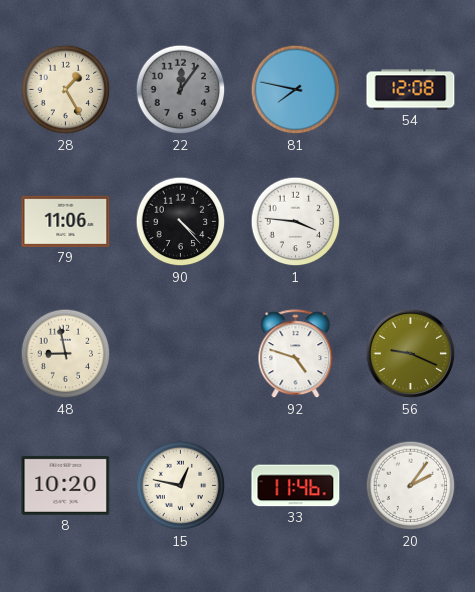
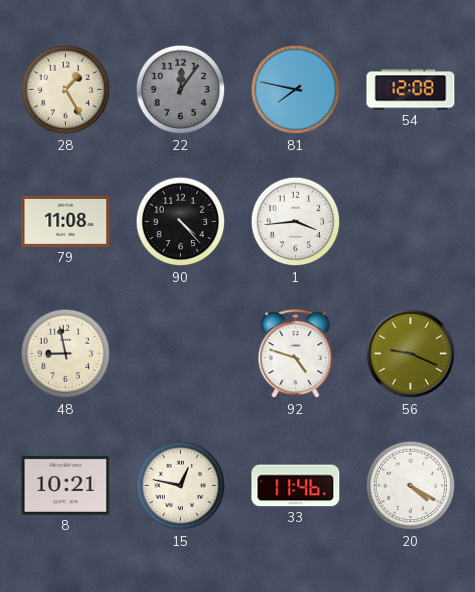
79: 11:06 -> 11:08 (66, 221)
1: 3:46 -> 3:44 (296, 222)
8: 10:20 -> 10:21 (66, 485)
20: 2:06 -> 4:20 (411, 486)
